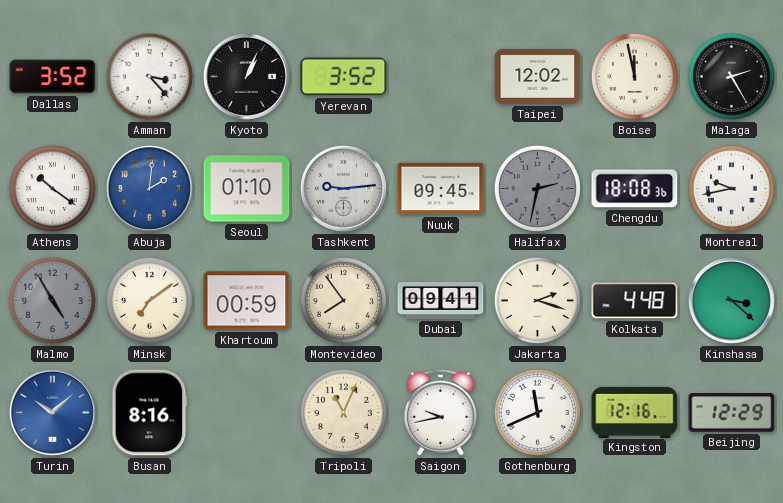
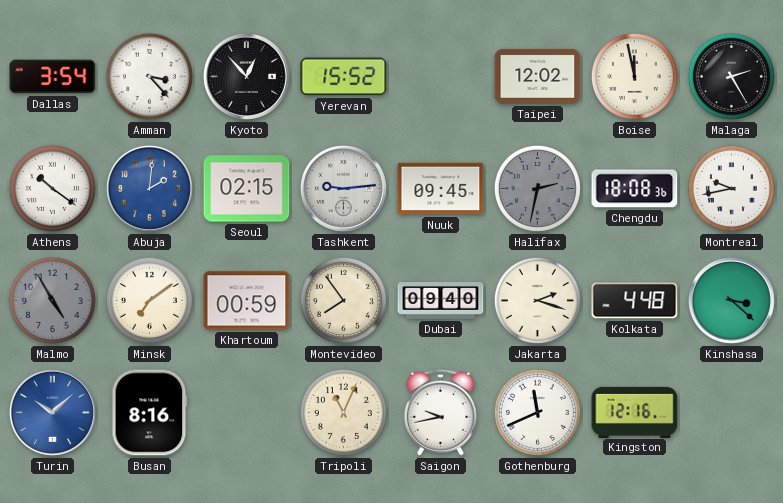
Dallas: 3:52 -> 3:54 (53, 77)
Kyoto: 1:04 -> 12:53 (246, 76)
Yerevan: 3:52 -> 15:52 (344, 77)
Seoul: 01:10 -> 02:15 (247, 189)
Dubai: 09:41 -> 09:40 (441, 301)
Beijing: 12:29 -> none (732, 413)
